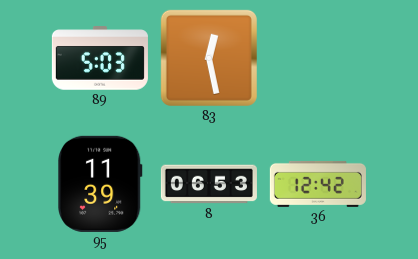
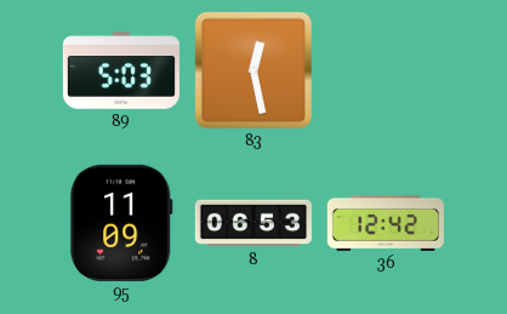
95: 11:39 -> 11:09 (123, 223)
